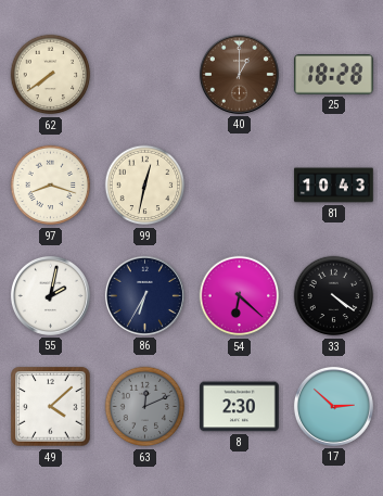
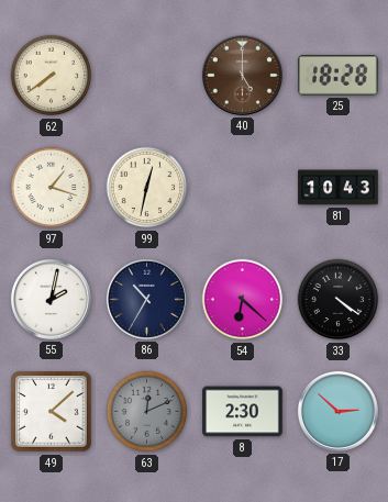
40: 1:00 -> 5:00 (242, 75)
97: 8:18 -> 1:18 (52, 188)
86: 6:35 -> 10:35 (146, 299)
